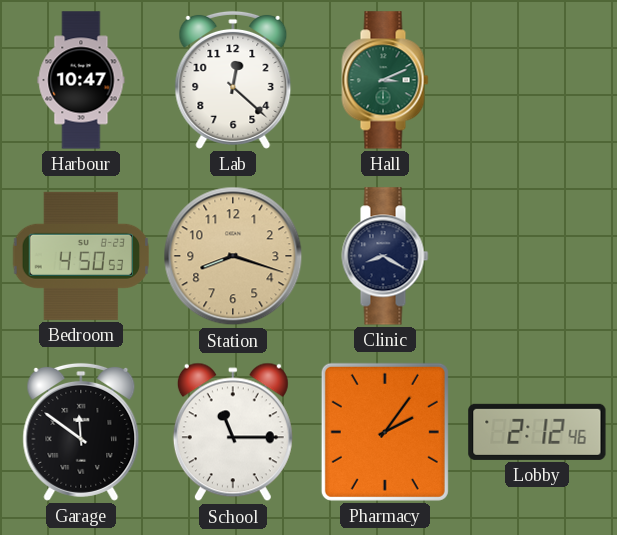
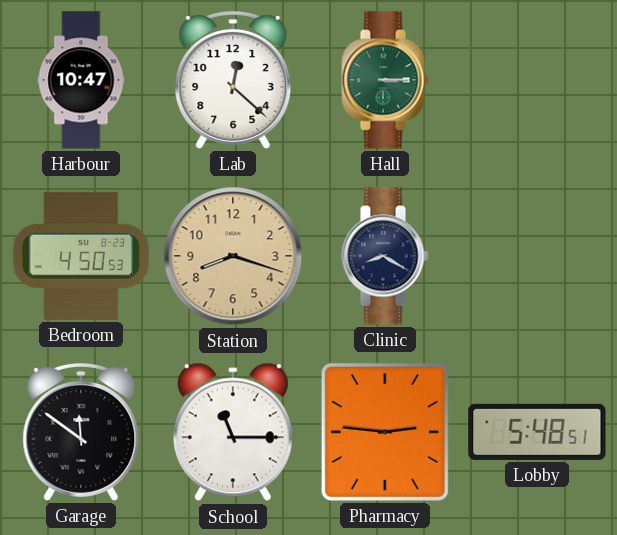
Hall: 3:11 -> 3:15 (385, 80)
Pharmacy: 2:06 -> 2:46 (385, 432)
Lobby: 2:12 -> 5:48 (537, 432)
